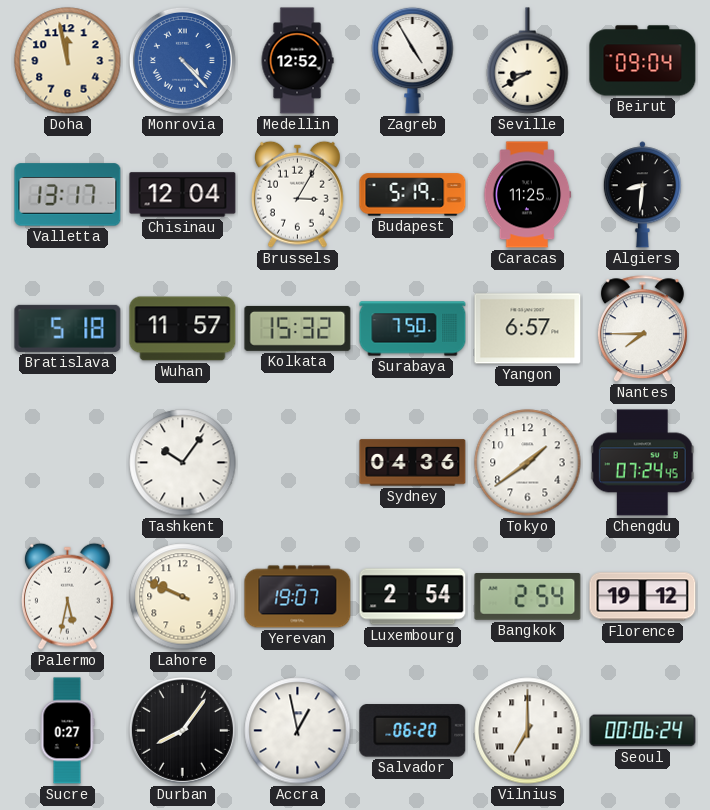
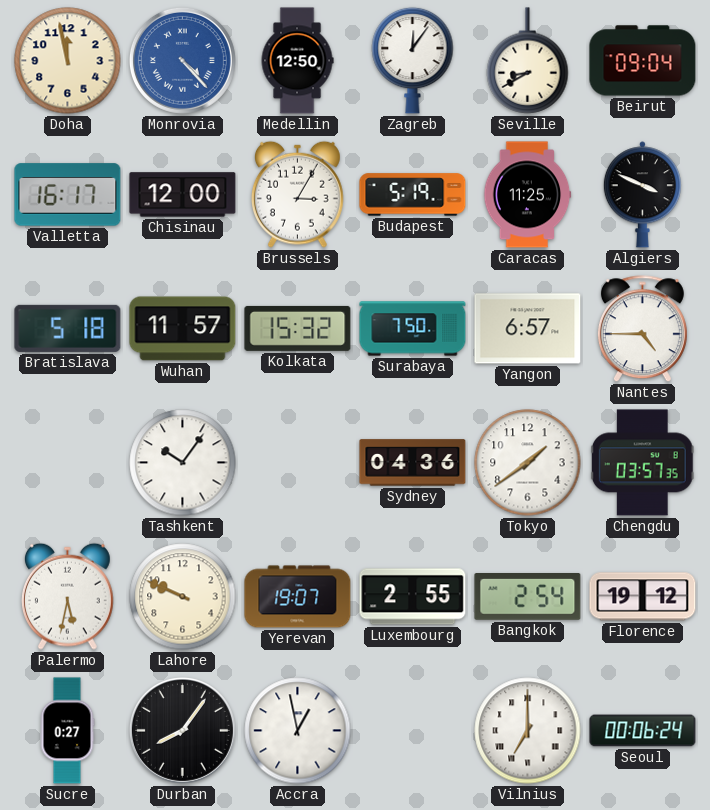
Medellin: 12:52 -> 12:50 (297, 61)
Zagreb: 4:55 -> 12:06 (413, 60)
Valletta: 13:17 -> 16:17 (68, 195)
Chisinau: 12:04 -> 12:00 (183, 195)
Algiers: 8:31 -> 3:49 (642, 195)
Nantes: 7:45 -> 4:45 (642, 329)
Chengdu: 07:24 -> 03:57 (642, 463)
Luxembourg: 2:54 -> 2:55 (413, 597)
Salvador: 06:20 -> none (413, 731)
